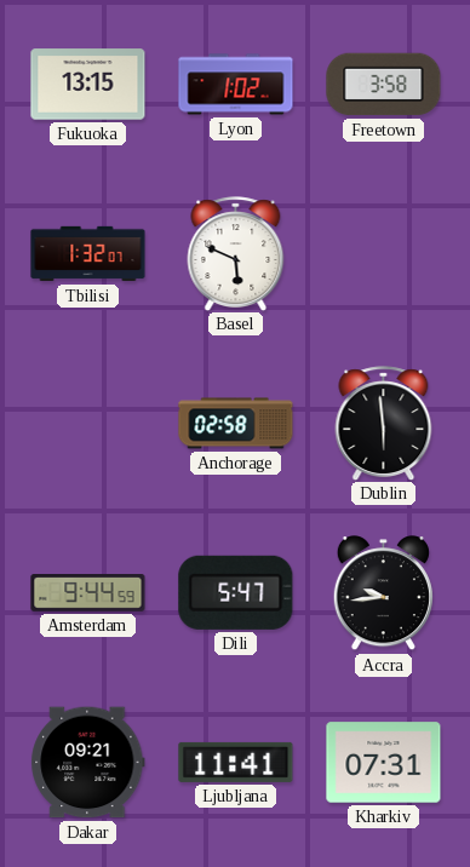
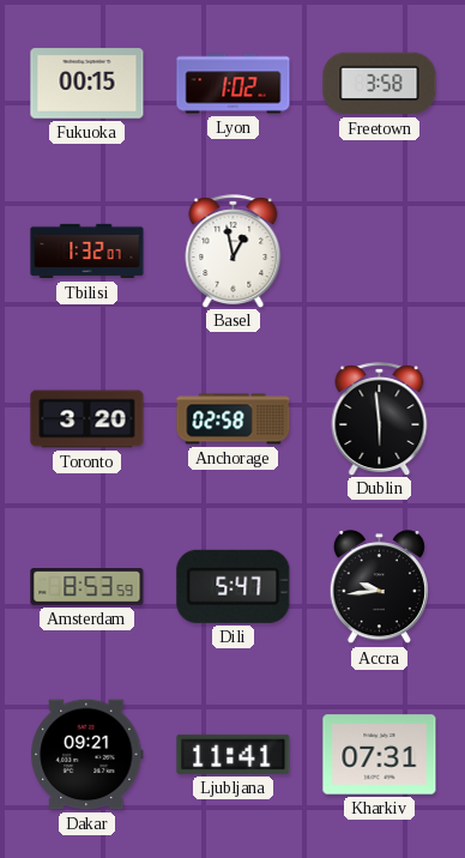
Fukuoka: 13:15 -> 00:15 (87, 84)
Basel: 5:49 -> 12:58 (234, 250)
Toronto: none -> 3:20 (87, 419)
Amsterdam: 9:44 -> 8:53 (87, 587)
